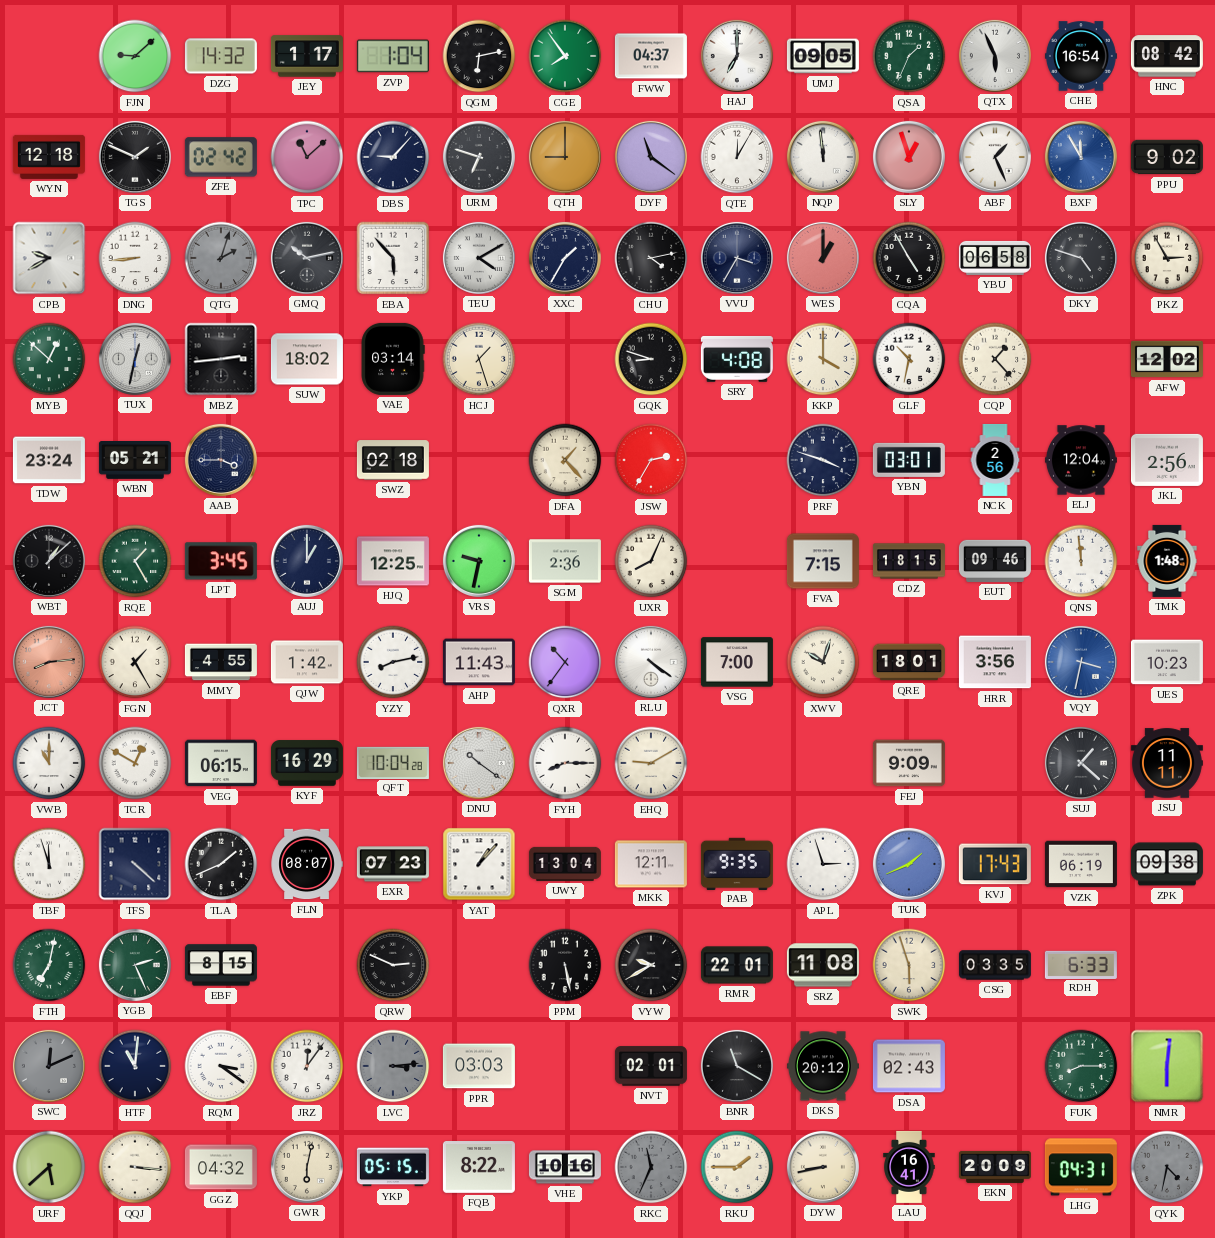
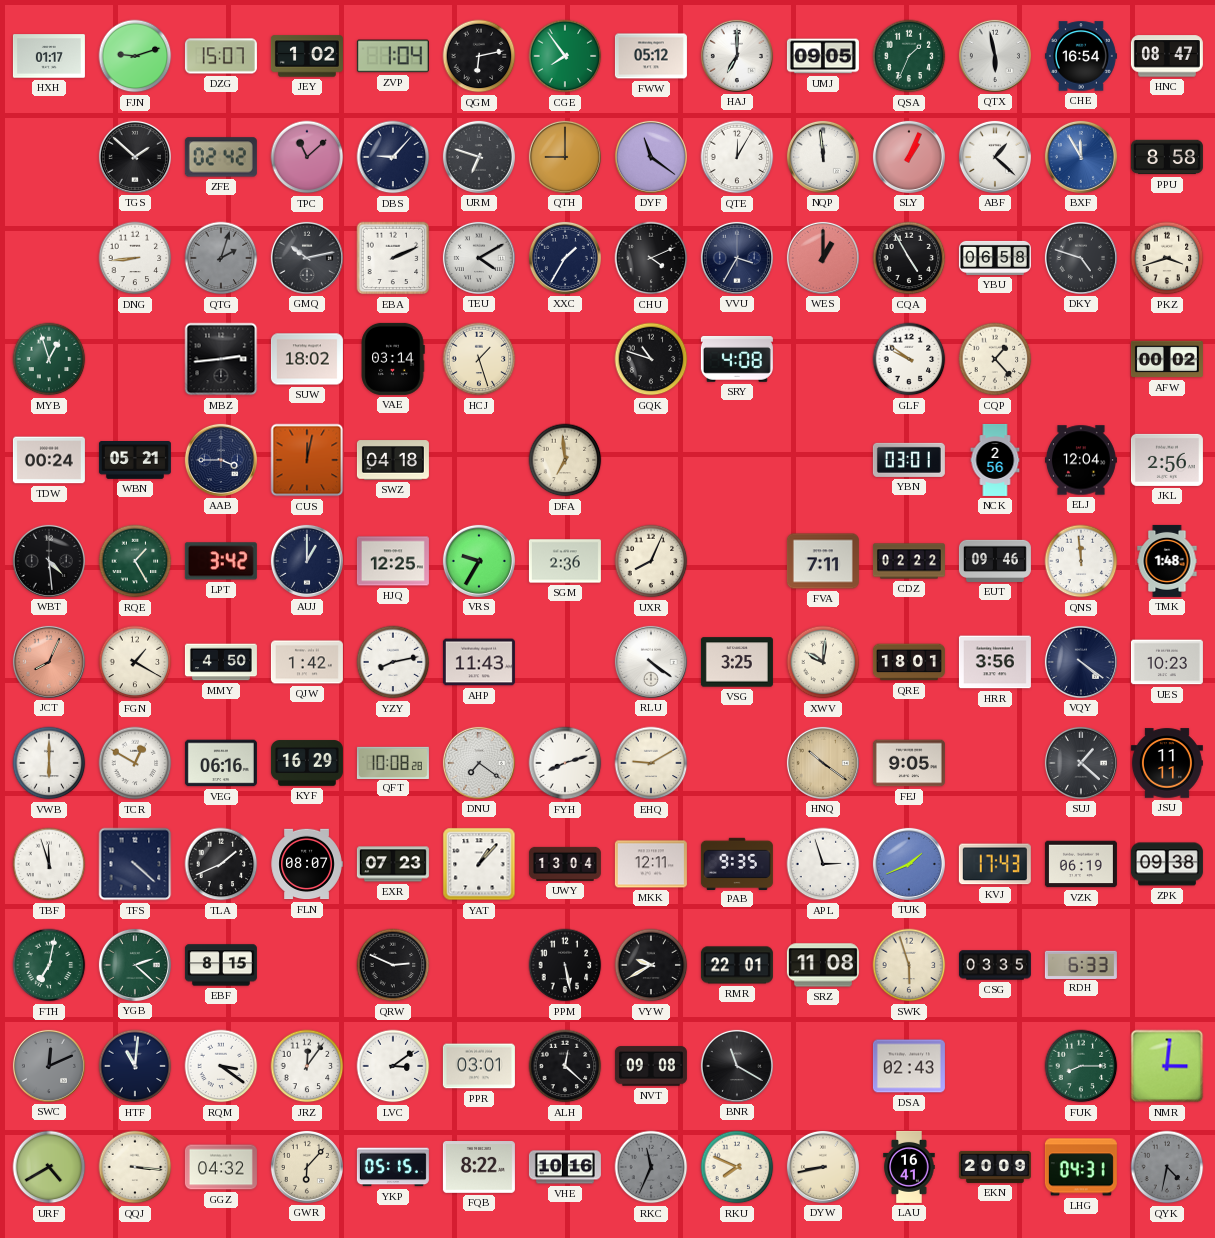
HXH: none -> 01:17 (49, 56)
FJN: 9:08 -> 9:12 (135, 56)
DZG: 14:32 -> 15:07 (221, 56)
JEY: 1:17 -> 1:02 (307, 56)
FWW: 04:37 -> 05:12 (651, 56)
QTX: 5:56 -> 5:58 (995, 56)
HNC: 08:42 -> 08:47 (1167, 56)
WYN: 12:18 -> none (49, 157)
TGS: 1:49 -> 1:52 (135, 157)
SLY: 12:57 -> 1:04 (909, 157)
ABF: 1:26 -> 1:22 (995, 157)
PPU: 9:02 -> 8:58 (1167, 157)
CPB: 9:40 -> none (49, 258)
EBA: 5:53 -> 2:11 (393, 258)
CHU: 4:13 -> 4:11 (651, 258)
PKZ: 2:55 -> 3:42 (1167, 258)
MYB: 12:52 -> 12:57 (49, 359)
TUX: 12:32 -> none (135, 359)
GQK: 8:48 -> 10:48 (651, 359)
KKP: 4:00 -> none (823, 359)
GLF: 10:32 -> 9:51 (909, 359)
AFW: 12:02 -> 00:02 (1167, 359)
TDW: 23:24 -> 00:24 (49, 460)
CUS: none -> 12:02 (307, 460)
SWZ: 02:18 -> 04:18 (393, 460)
DFA: 1:23 -> 6:59 (565, 460)
JSW: 2:35 -> none (651, 460)
PRF: 3:48 -> none (823, 460)
WBT: 1:08 -> 4:29 (49, 561)
LPT: 3:45 -> 3:42 (221, 561)
VRS: 9:32 -> 9:35 (479, 561)
FVA: 7:15 -> 7:11 (823, 561)
CDZ: 18:15 -> 02:22 (909, 561)
JCT: 8:14 -> 8:04 (49, 662)
FGN: 1:25 -> 1:20 (135, 662)
MMY: 4:55 -> 4:50 (221, 662)
QXR: 10:36 -> none (565, 662)
VSG: 7:00 -> 3:25 (737, 662)
XWV: 10:03 -> 10:01 (823, 662)
VQY: 3:32 -> 4:21 (1081, 662)
VQY dial: blue -> navy (1081, 662)
VWB: 11:00 -> 6:00 (49, 763)
VEG: 06:15 -> 06:16 (221, 763)
QFT: 10:04 -> 10:08 (393, 762)
DNU: 10:21 -> 7:21 (479, 763)
FYH: 8:15 -> 8:12 (565, 763)
HNQ: none -> 10:21 (823, 763)
FEJ: 9:09 -> 9:05 (909, 763)
YGB: 2:26 -> 2:22 (135, 965)
LVC: 3:14 -> 3:09 (393, 1066)
LVC dial: grey -> white (393, 1066)
PPR: 03:03 -> 03:01 (479, 1066)
ALH: none -> 12:22 (565, 1066)
NVT: 02:01 -> 09:08 (651, 1066)
DKS: 20:12 -> none (823, 1066)
NMR: 6:01 -> 3:01 (1167, 1066)
URF: 5:38 -> 4:40 (49, 1167)
GWR: 6:02 -> 6:07 (307, 1167)
RKU: 1:45 -> 7:49 (737, 1167)
